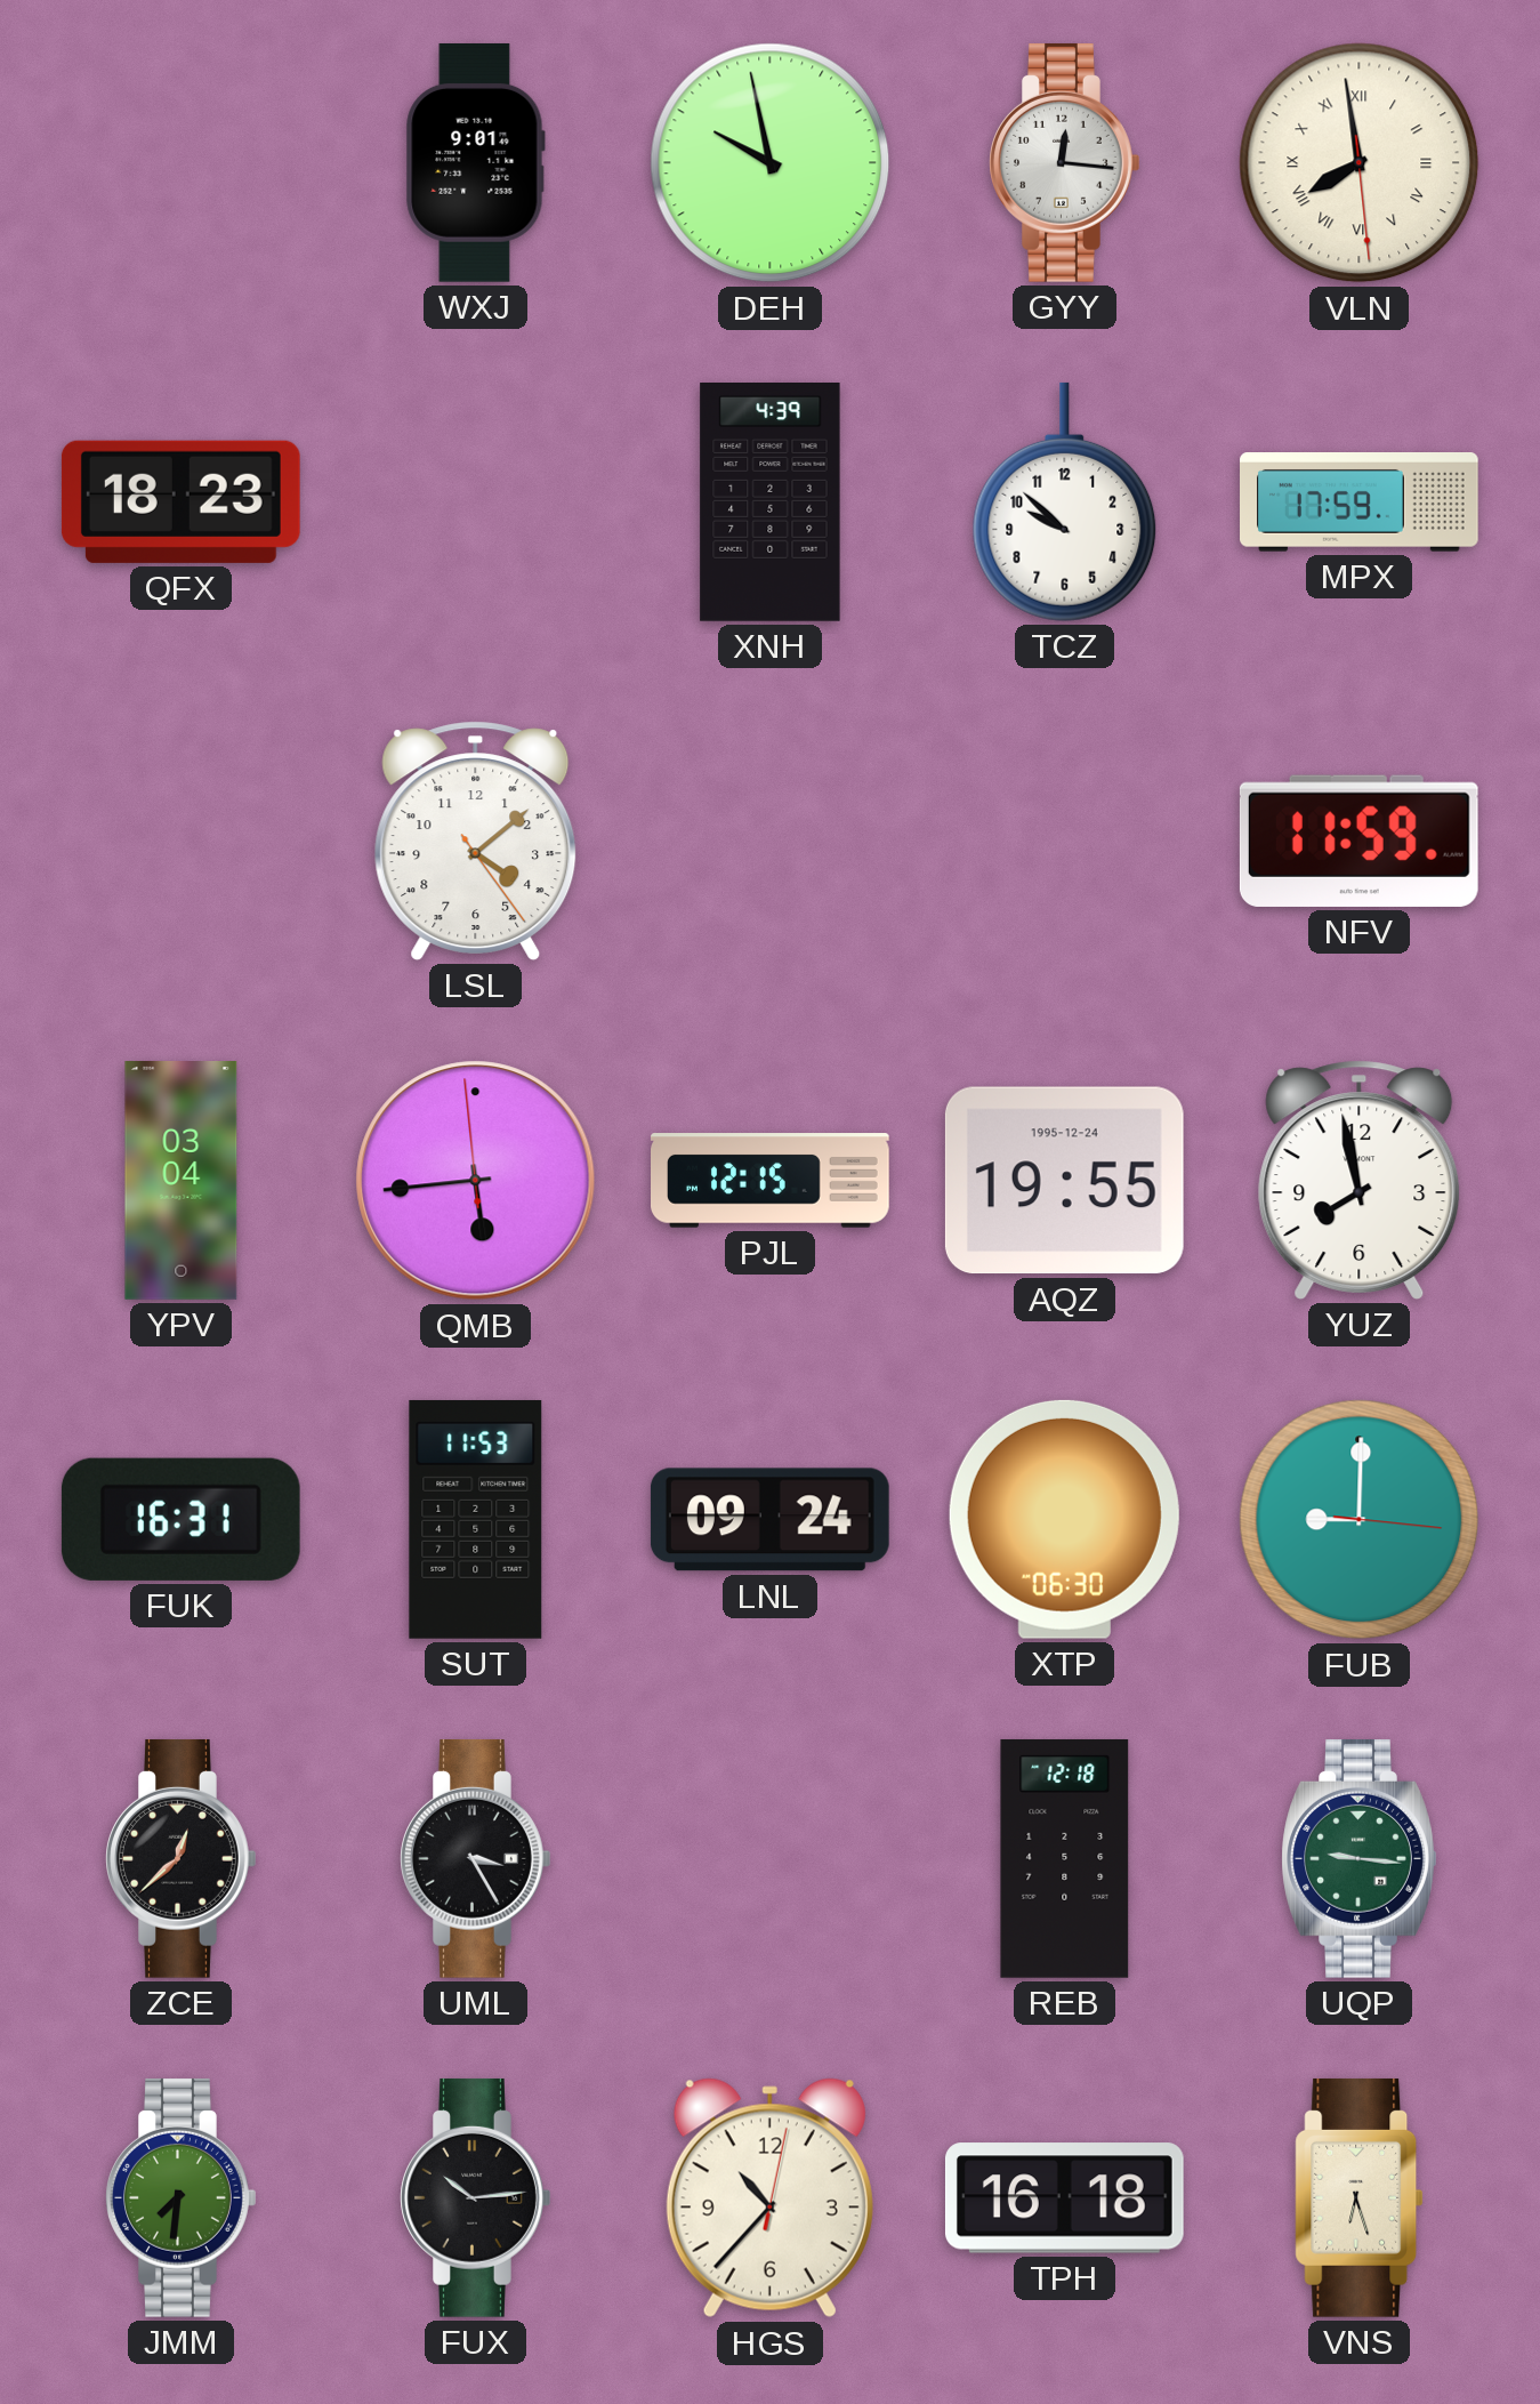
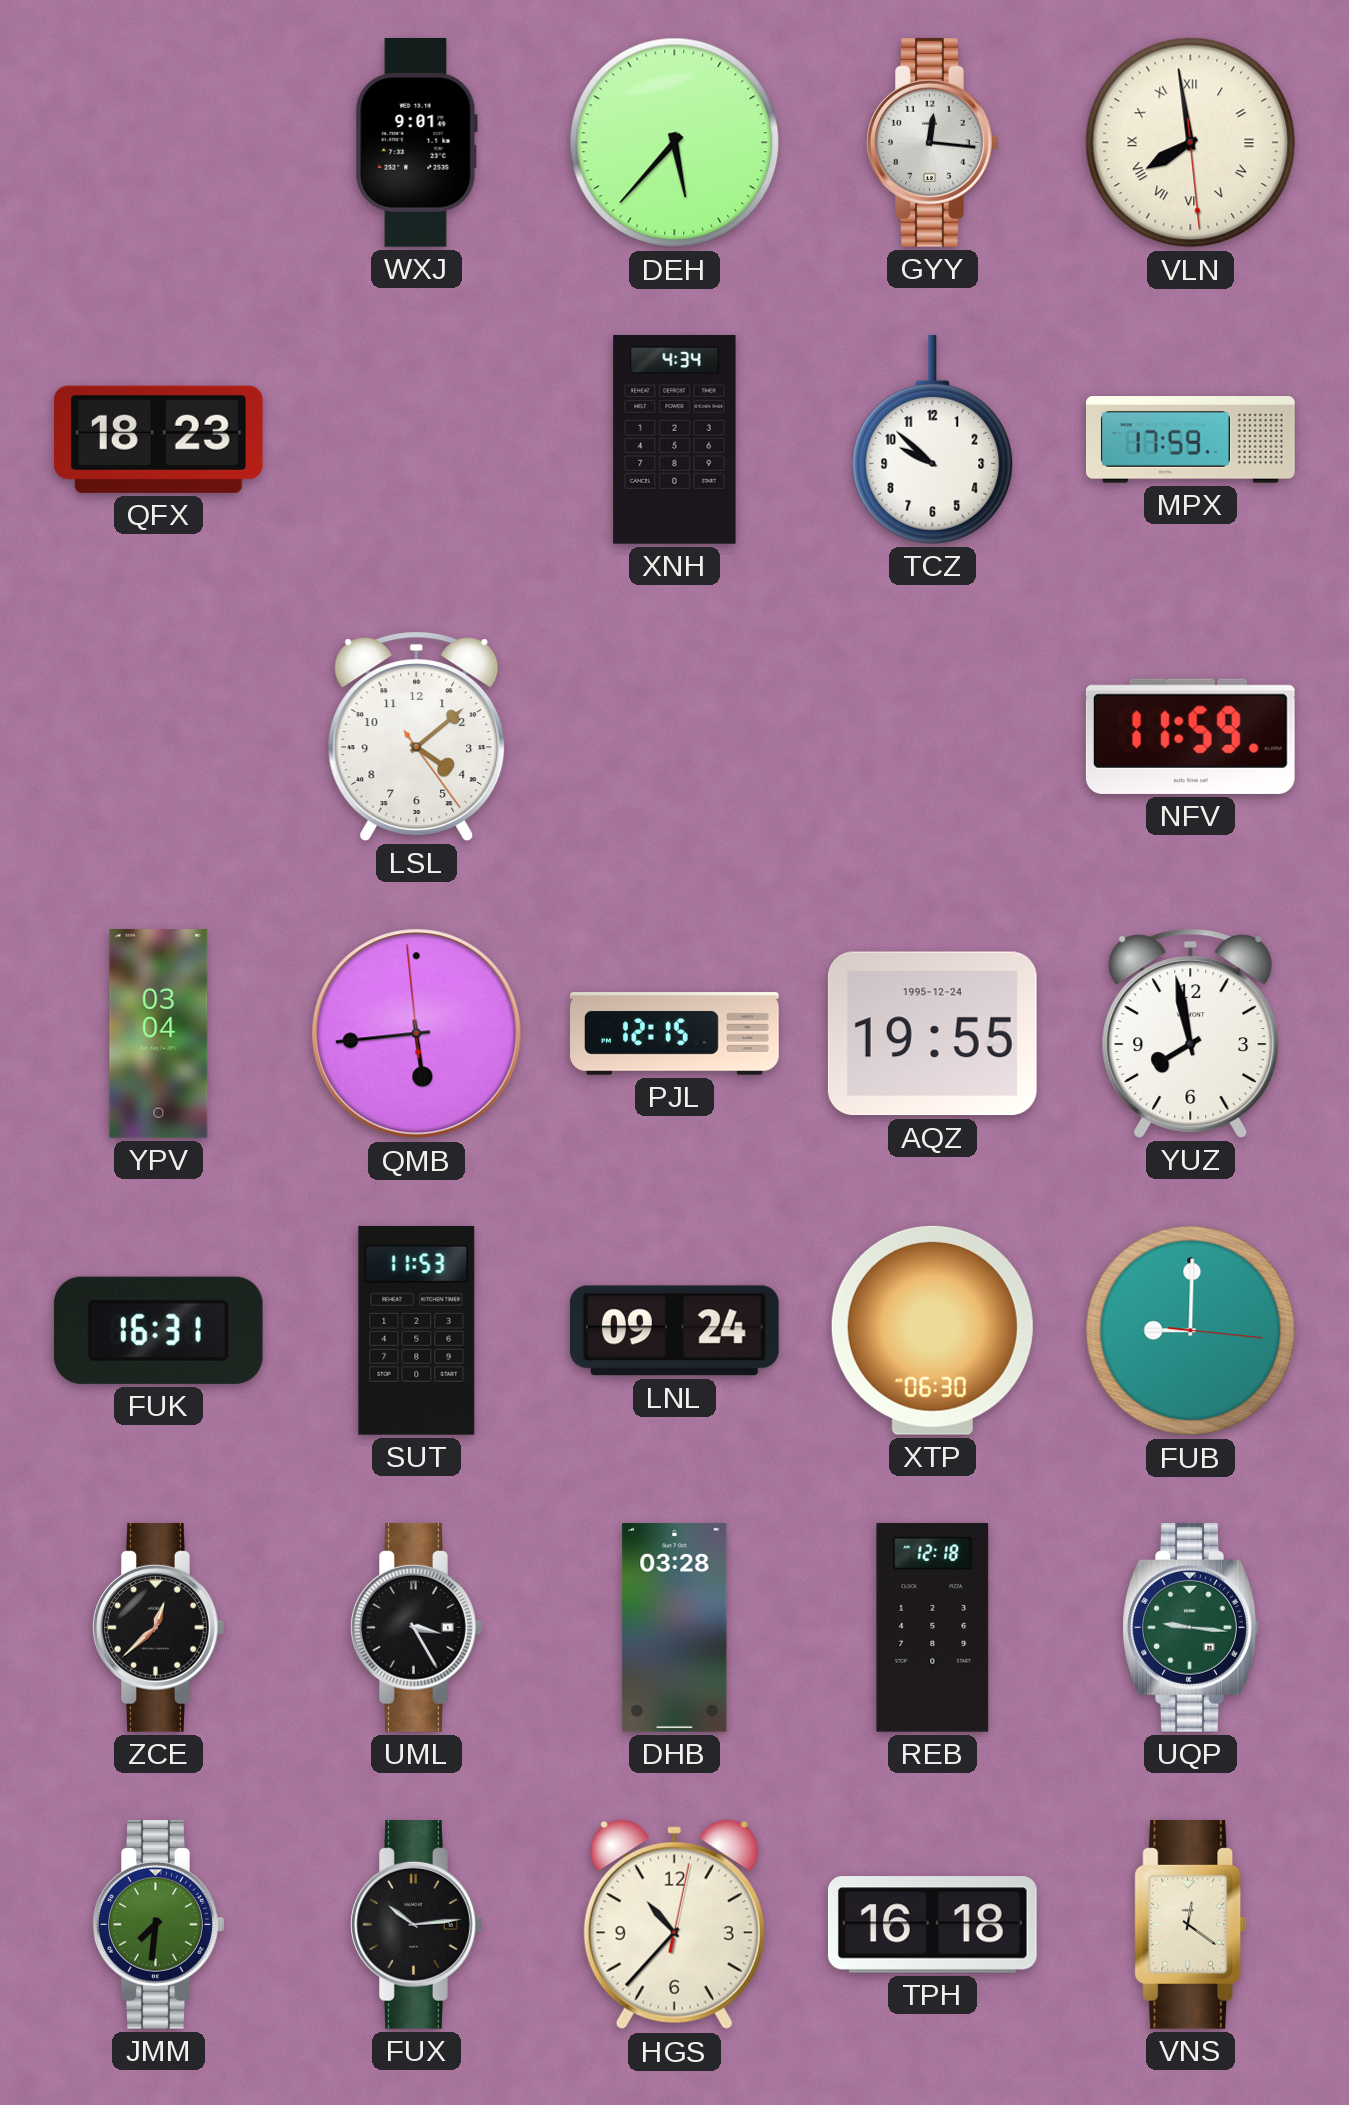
DEH: 9:58 -> 5:37 (675, 143)
XNH: 4:39 -> 4:34 (675, 440)
DHB: none -> 03:28 (675, 1628)
VNS: 6:27 -> 12:21 (1191, 1924)
